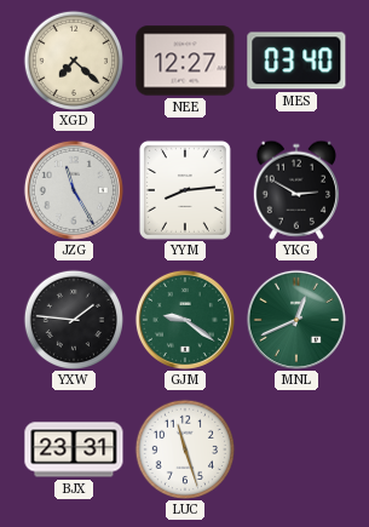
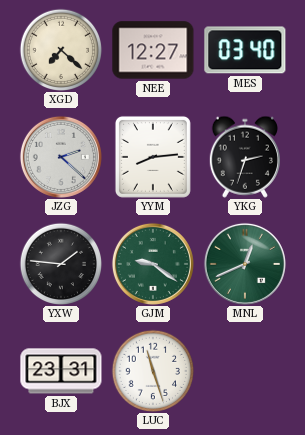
JZG: 11:25 -> 2:22 (61, 157)
YKG: 2:50 -> 2:33 (244, 157)
